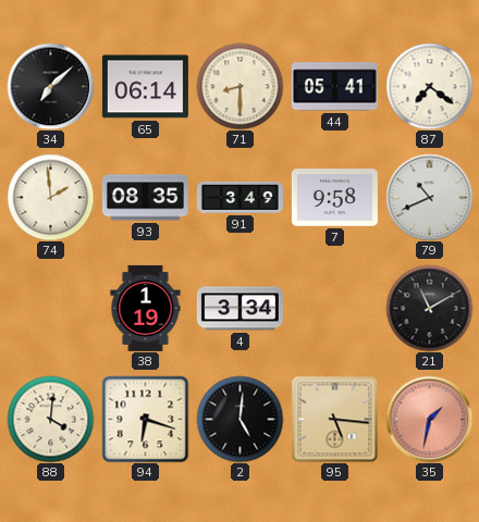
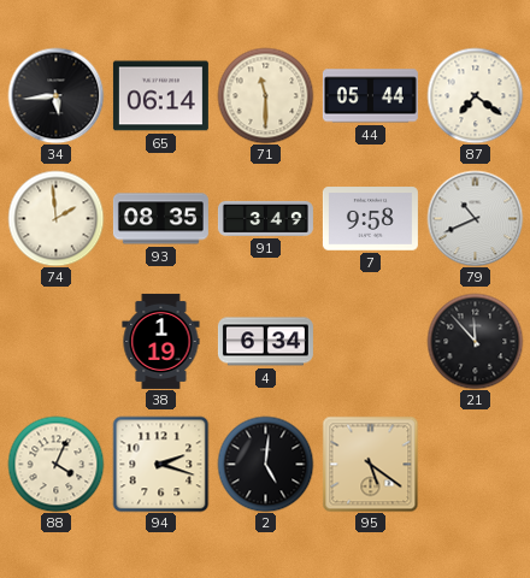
34: 7:08 -> 5:44 (55, 95)
71: 8:30 -> 11:30 (265, 95)
44: 05:41 -> 05:44 (370, 96)
4: 3:34 -> 6:34 (265, 342)
21: 11:10 -> 11:53 (475, 341)
88: 4:01 -> 4:04 (55, 464)
94: 6:18 -> 2:18 (160, 464)
95: 5:16 -> 5:21 (370, 464)
35: 1:32 -> none (429, 419)
